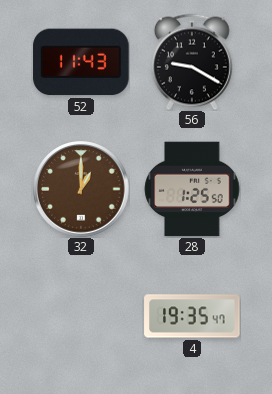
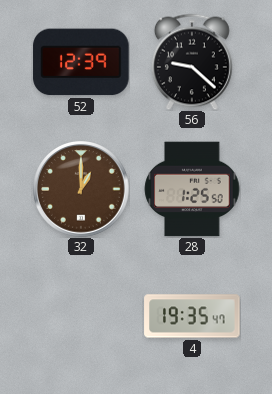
52: 11:43 -> 12:39 (81, 62)
56: 9:20 -> 9:22 (192, 62)
